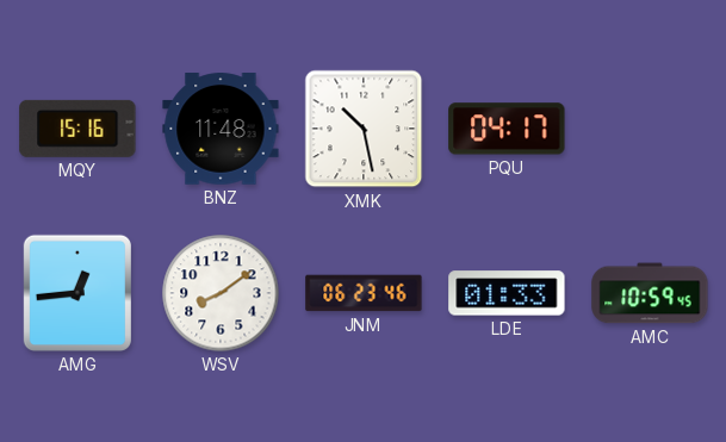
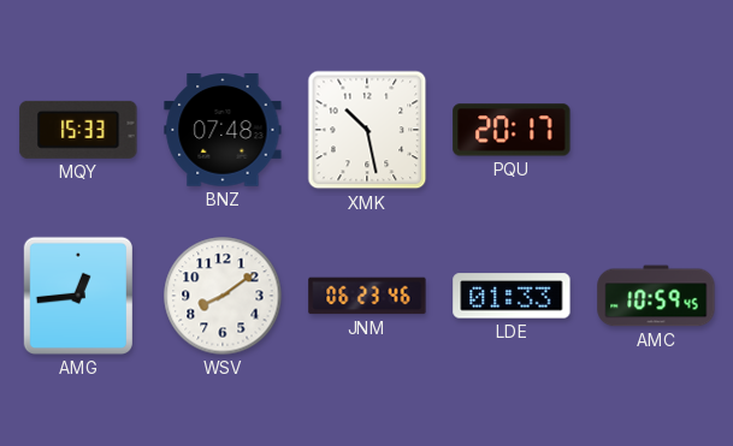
MQY: 15:16 -> 15:33 (78, 130)
BNZ: 11:48 -> 07:48 (223, 130)
PQU: 04:17 -> 20:17 (512, 130)
